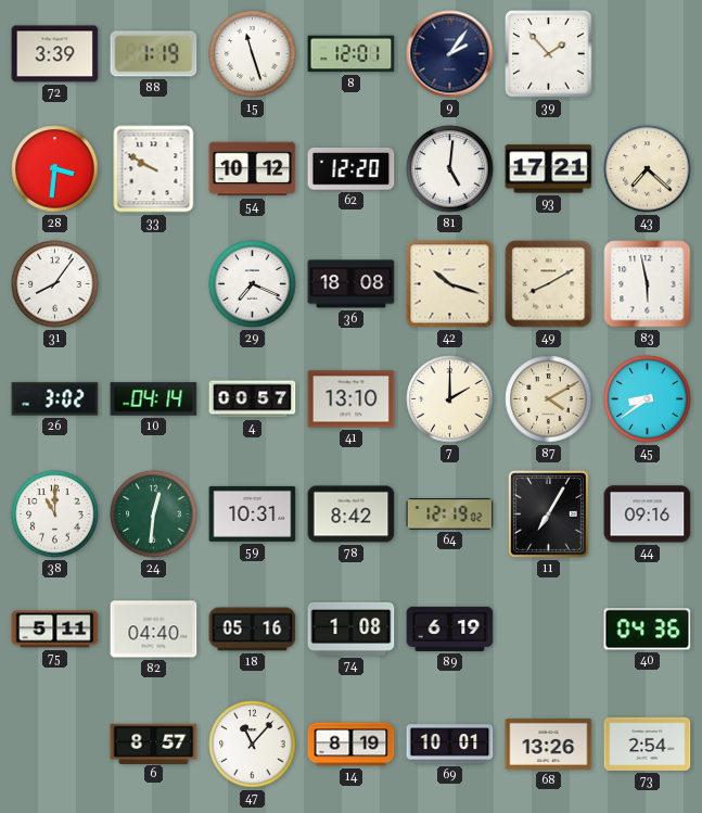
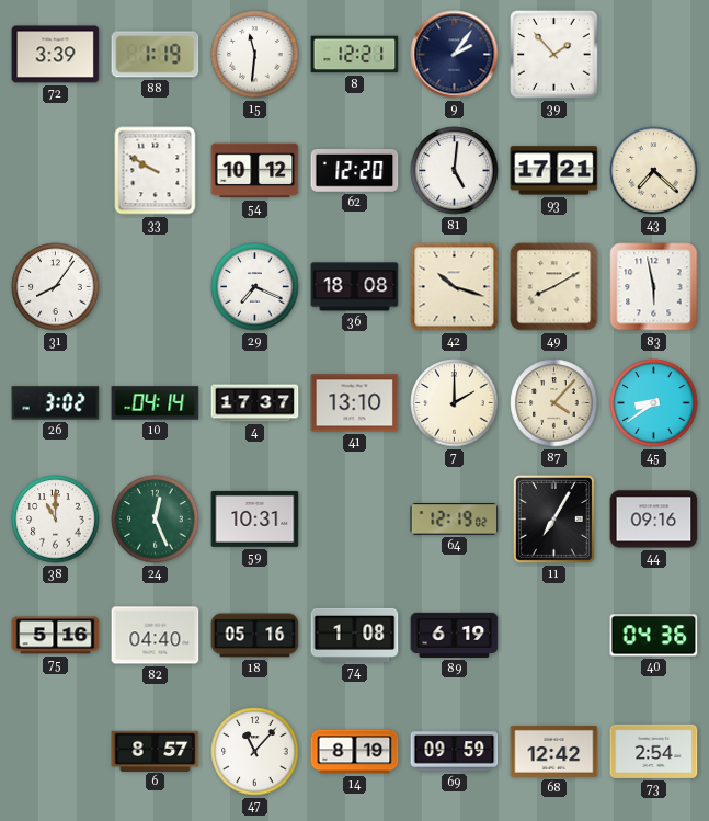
15: 11:27 -> 11:31 (255, 55)
8: 12:01 -> 12:21 (355, 55)
28: 3:31 -> none (55, 169)
4: 00:57 -> 17:37 (255, 403)
87: 4:10 -> 4:07 (554, 403)
24: 12:31 -> 12:26 (156, 520)
78: 8:42 -> none (352, 515)
75: 5:11 -> 5:16 (56, 636)
69: 10:01 -> 09:59 (455, 752)
68: 13:26 -> 12:42 (554, 751)
